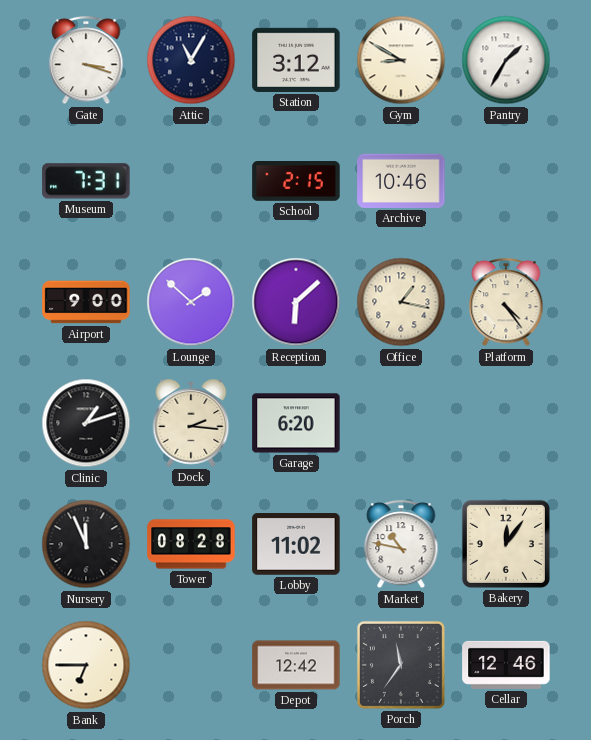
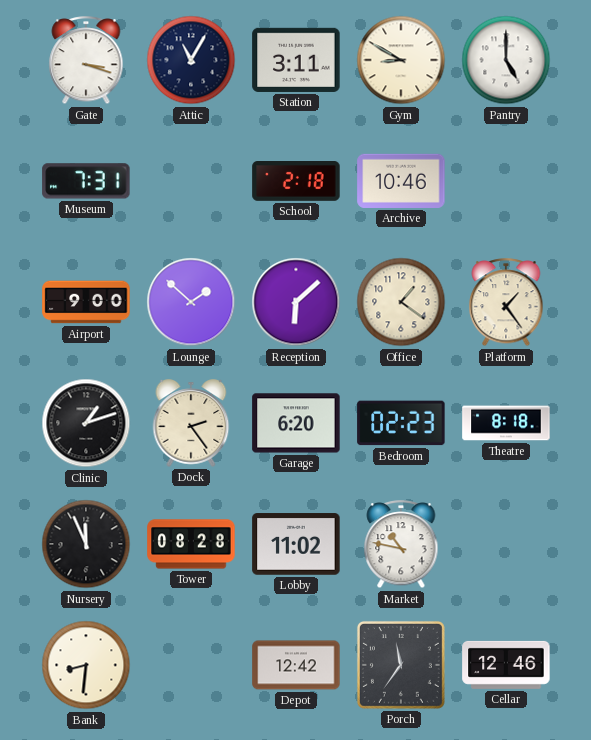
Station: 3:12 -> 3:11 (296, 60)
Pantry: 1:35 -> 5:00 (506, 60)
School: 2:15 -> 2:18 (296, 182)
Office: 1:17 -> 1:21 (401, 302)
Platform: 4:24 -> 1:24 (506, 303)
Dock: 2:16 -> 2:24 (191, 423)
Bedroom: none -> 02:23 (401, 423)
Theatre: none -> 8:18 (506, 423)
Bakery: 12:06 -> none (506, 544)
Bank: 6:45 -> 8:31 (86, 665)
